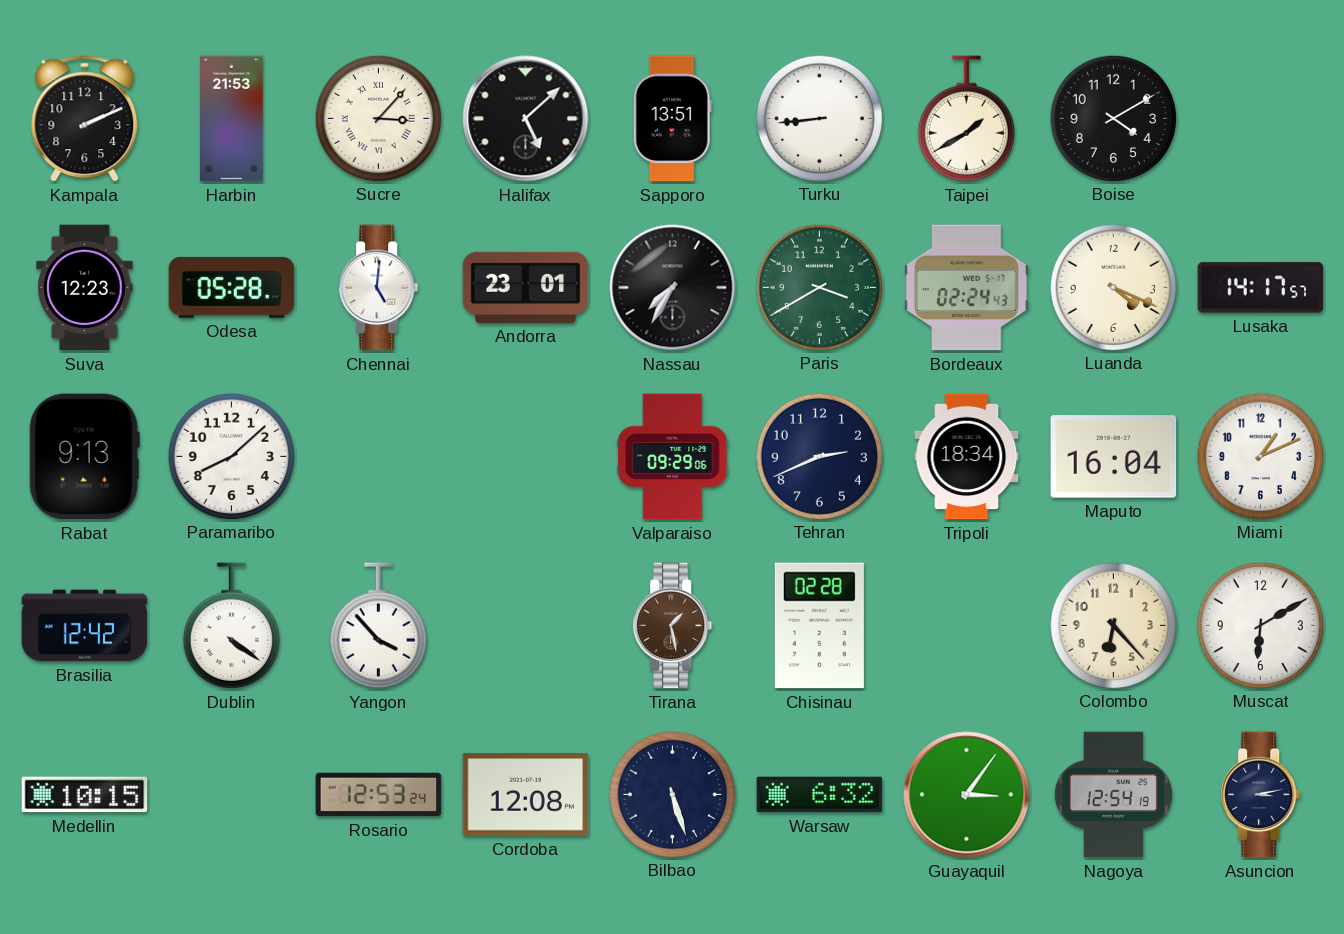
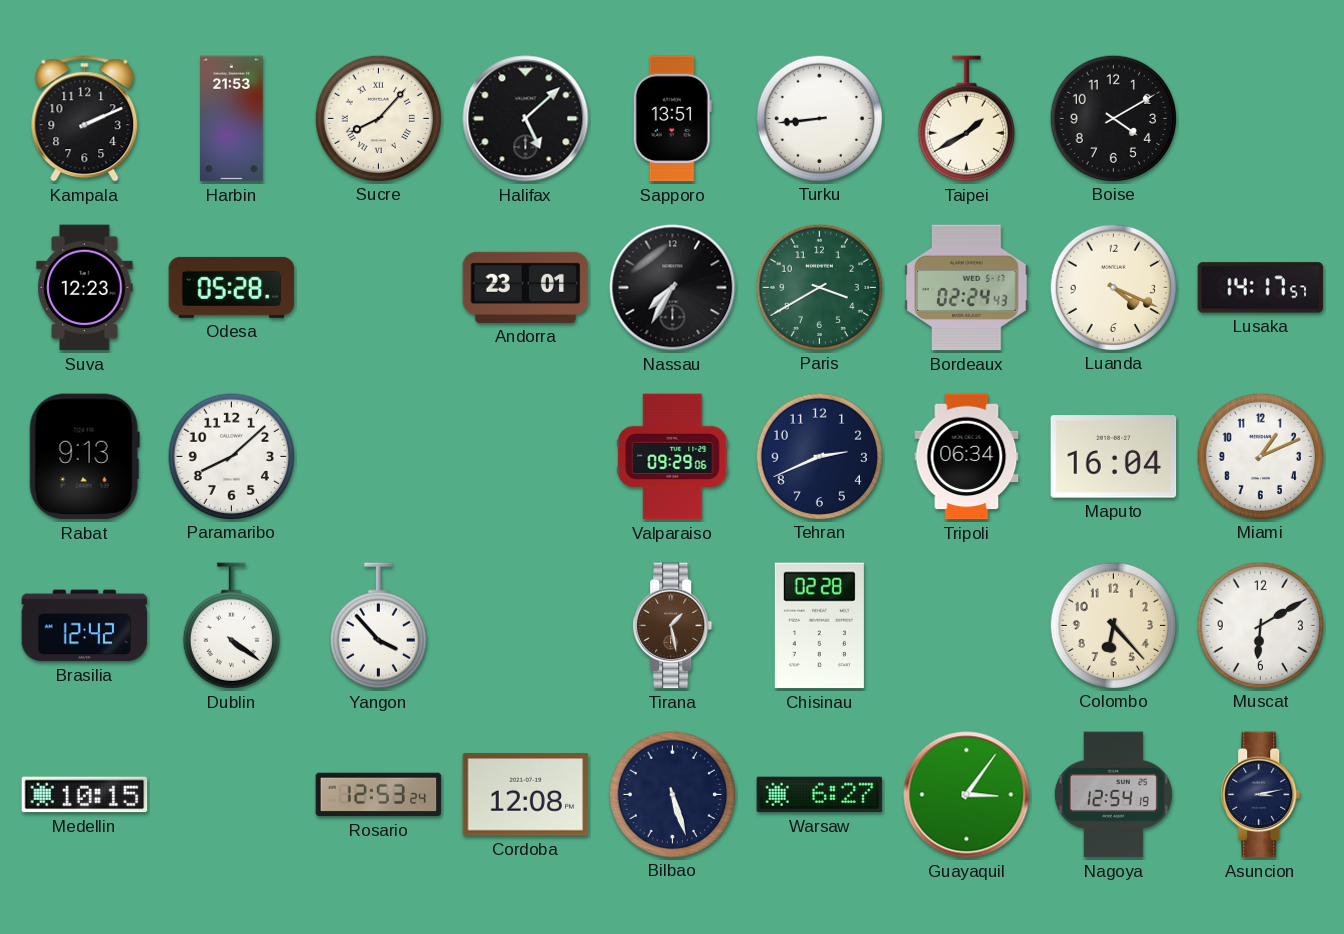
Sucre: 3:07 -> 8:07 (378, 118)
Chennai: 5:01 -> none (379, 288)
Tripoli: 18:34 -> 06:34 (967, 457)
Warsaw: 6:32 -> 6:27 (820, 795)
